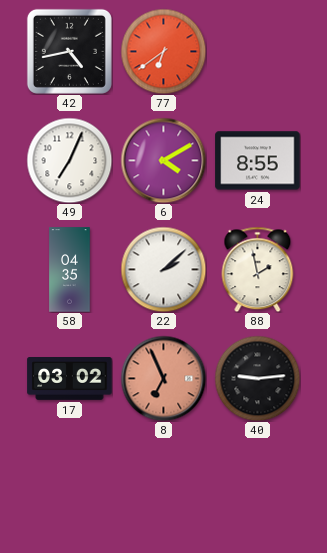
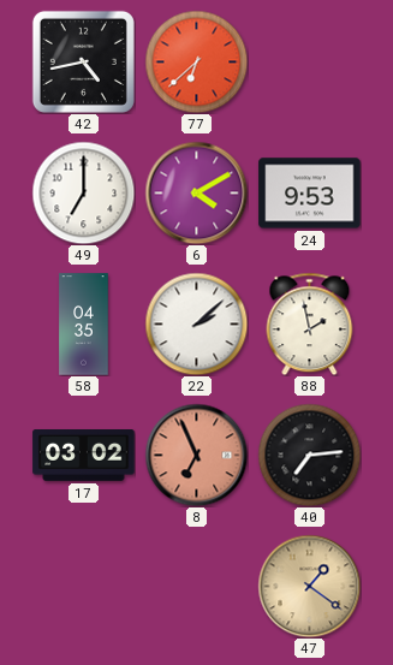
77: 6:39 -> 6:38 (196, 61)
49: 7:04 -> 7:00 (83, 192)
24: 8:55 -> 9:53 (310, 194)
40: 9:14 -> 7:14 (309, 455)
47: none -> 1:21 (309, 586)
